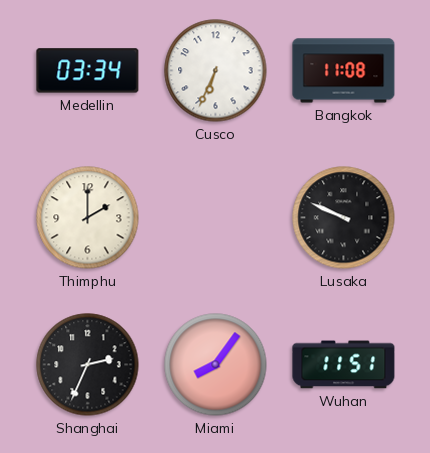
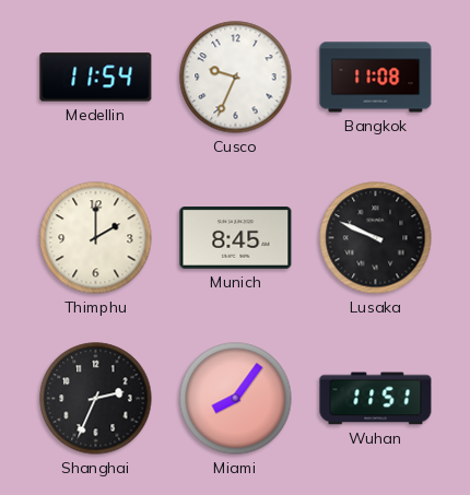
Medellin: 03:34 -> 11:54 (96, 78)
Cusco: 6:34 -> 9:34 (236, 78)
Munich: none -> 8:45 (236, 238)
